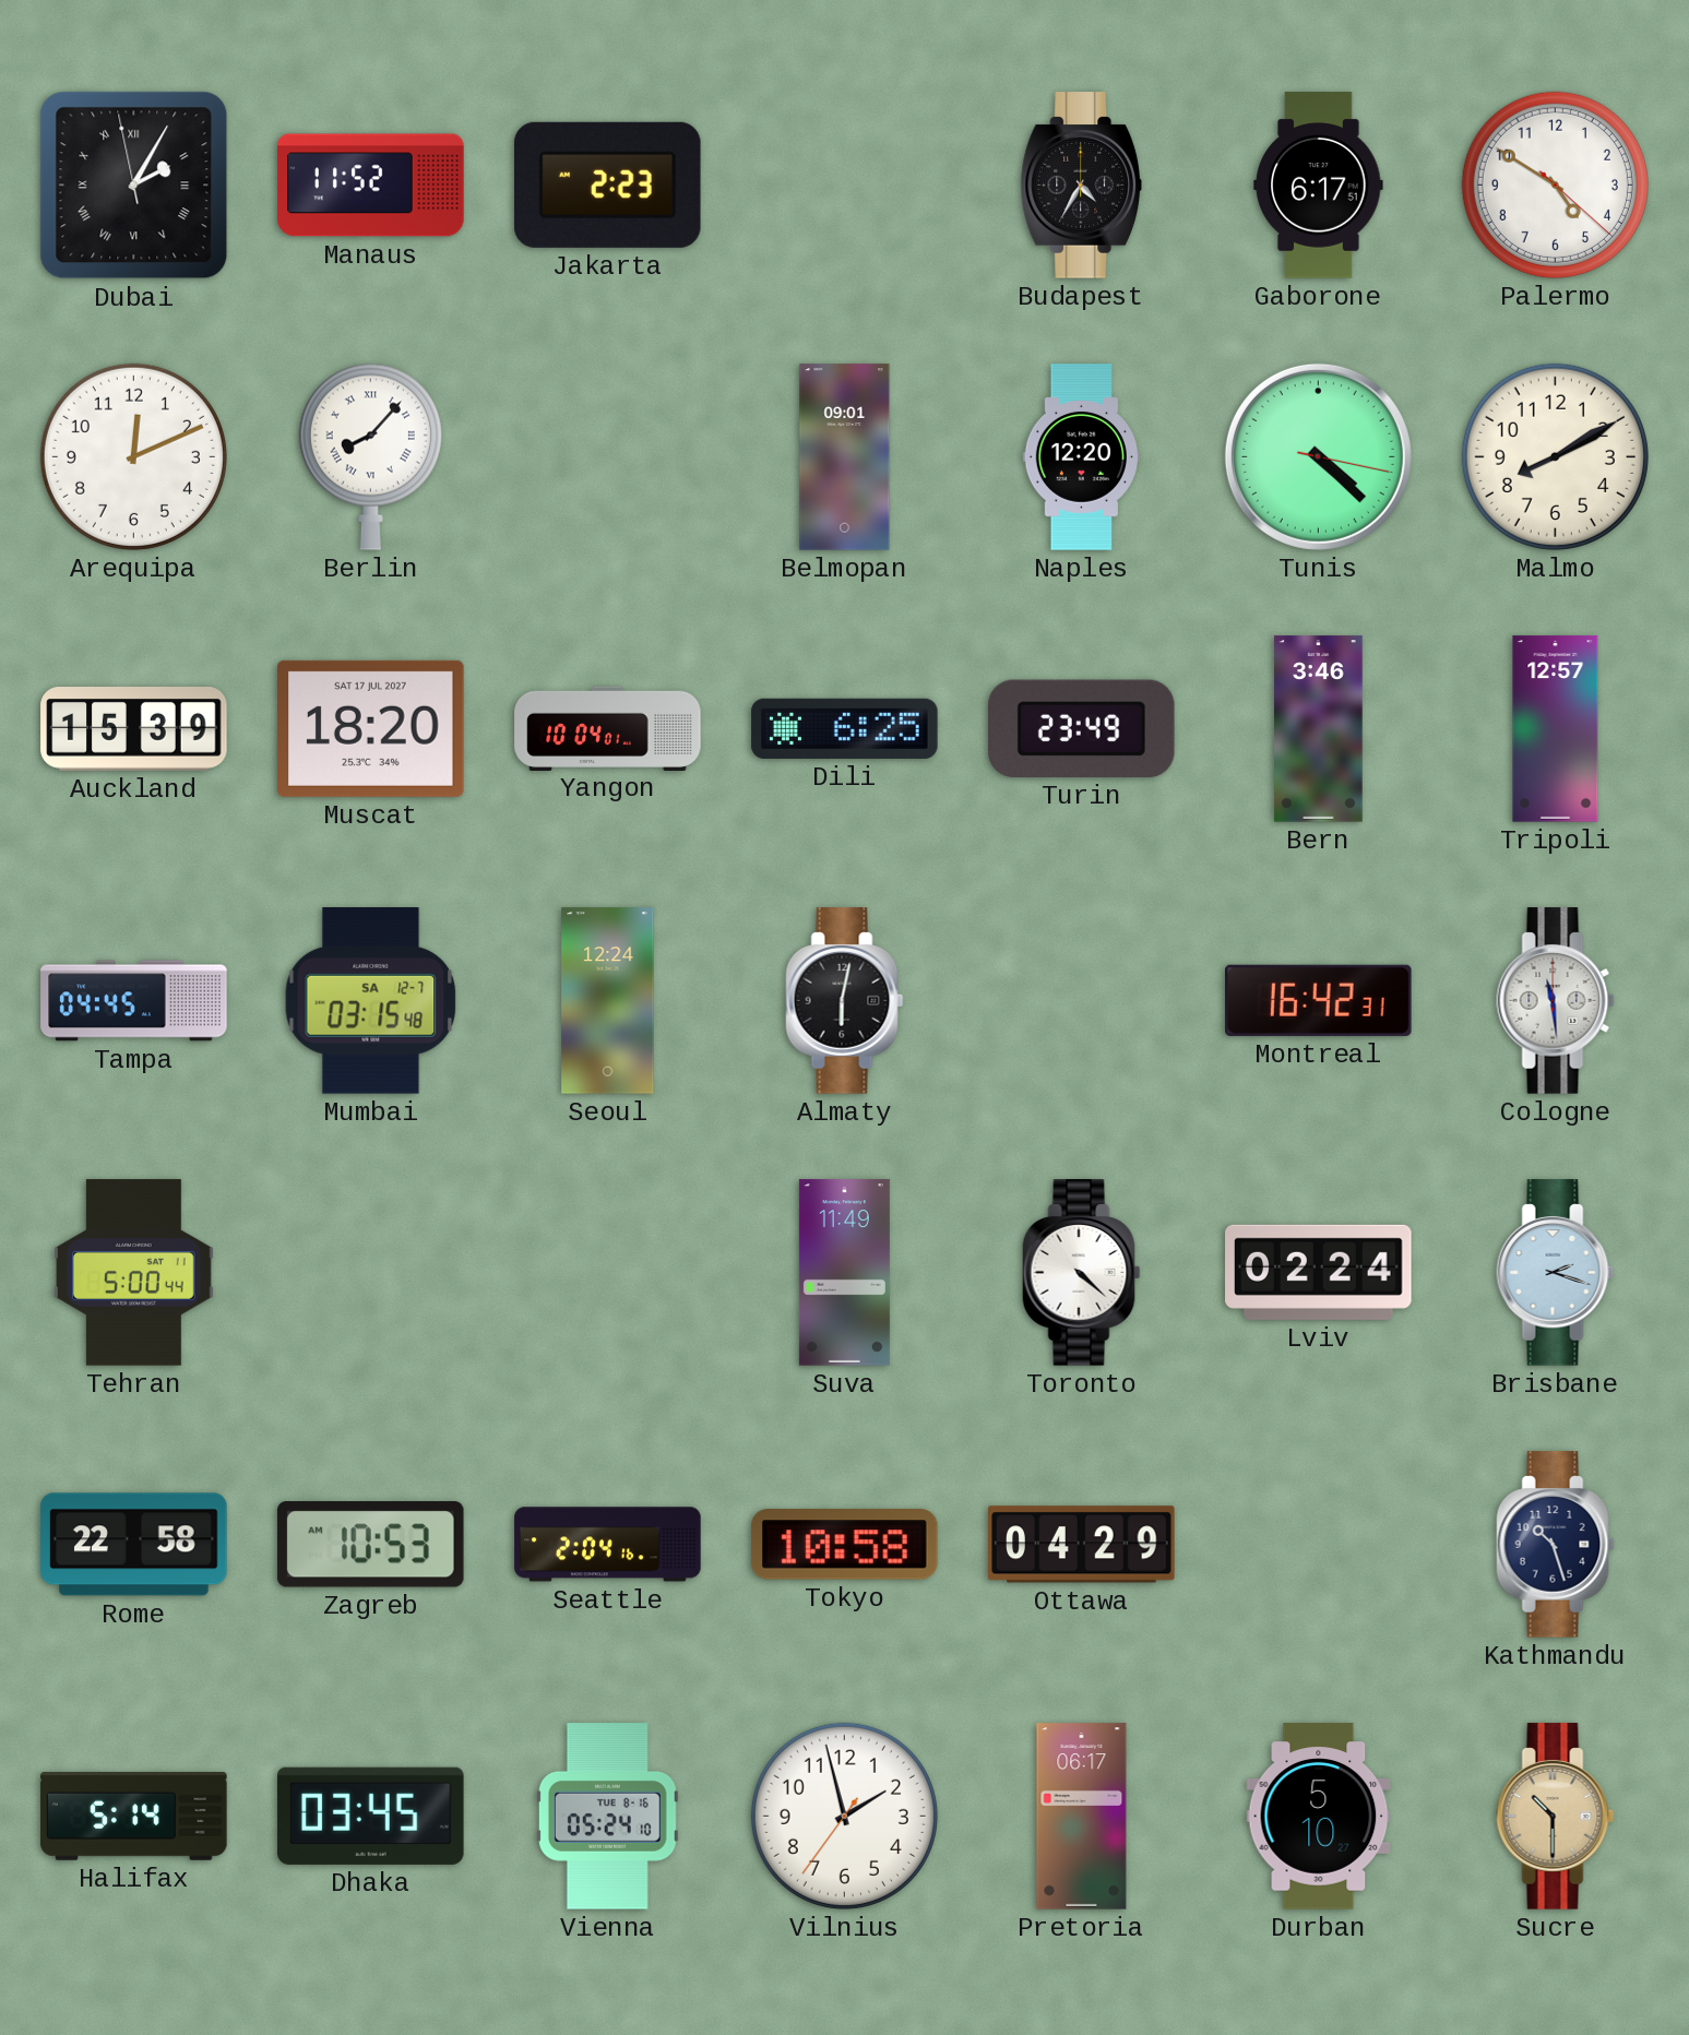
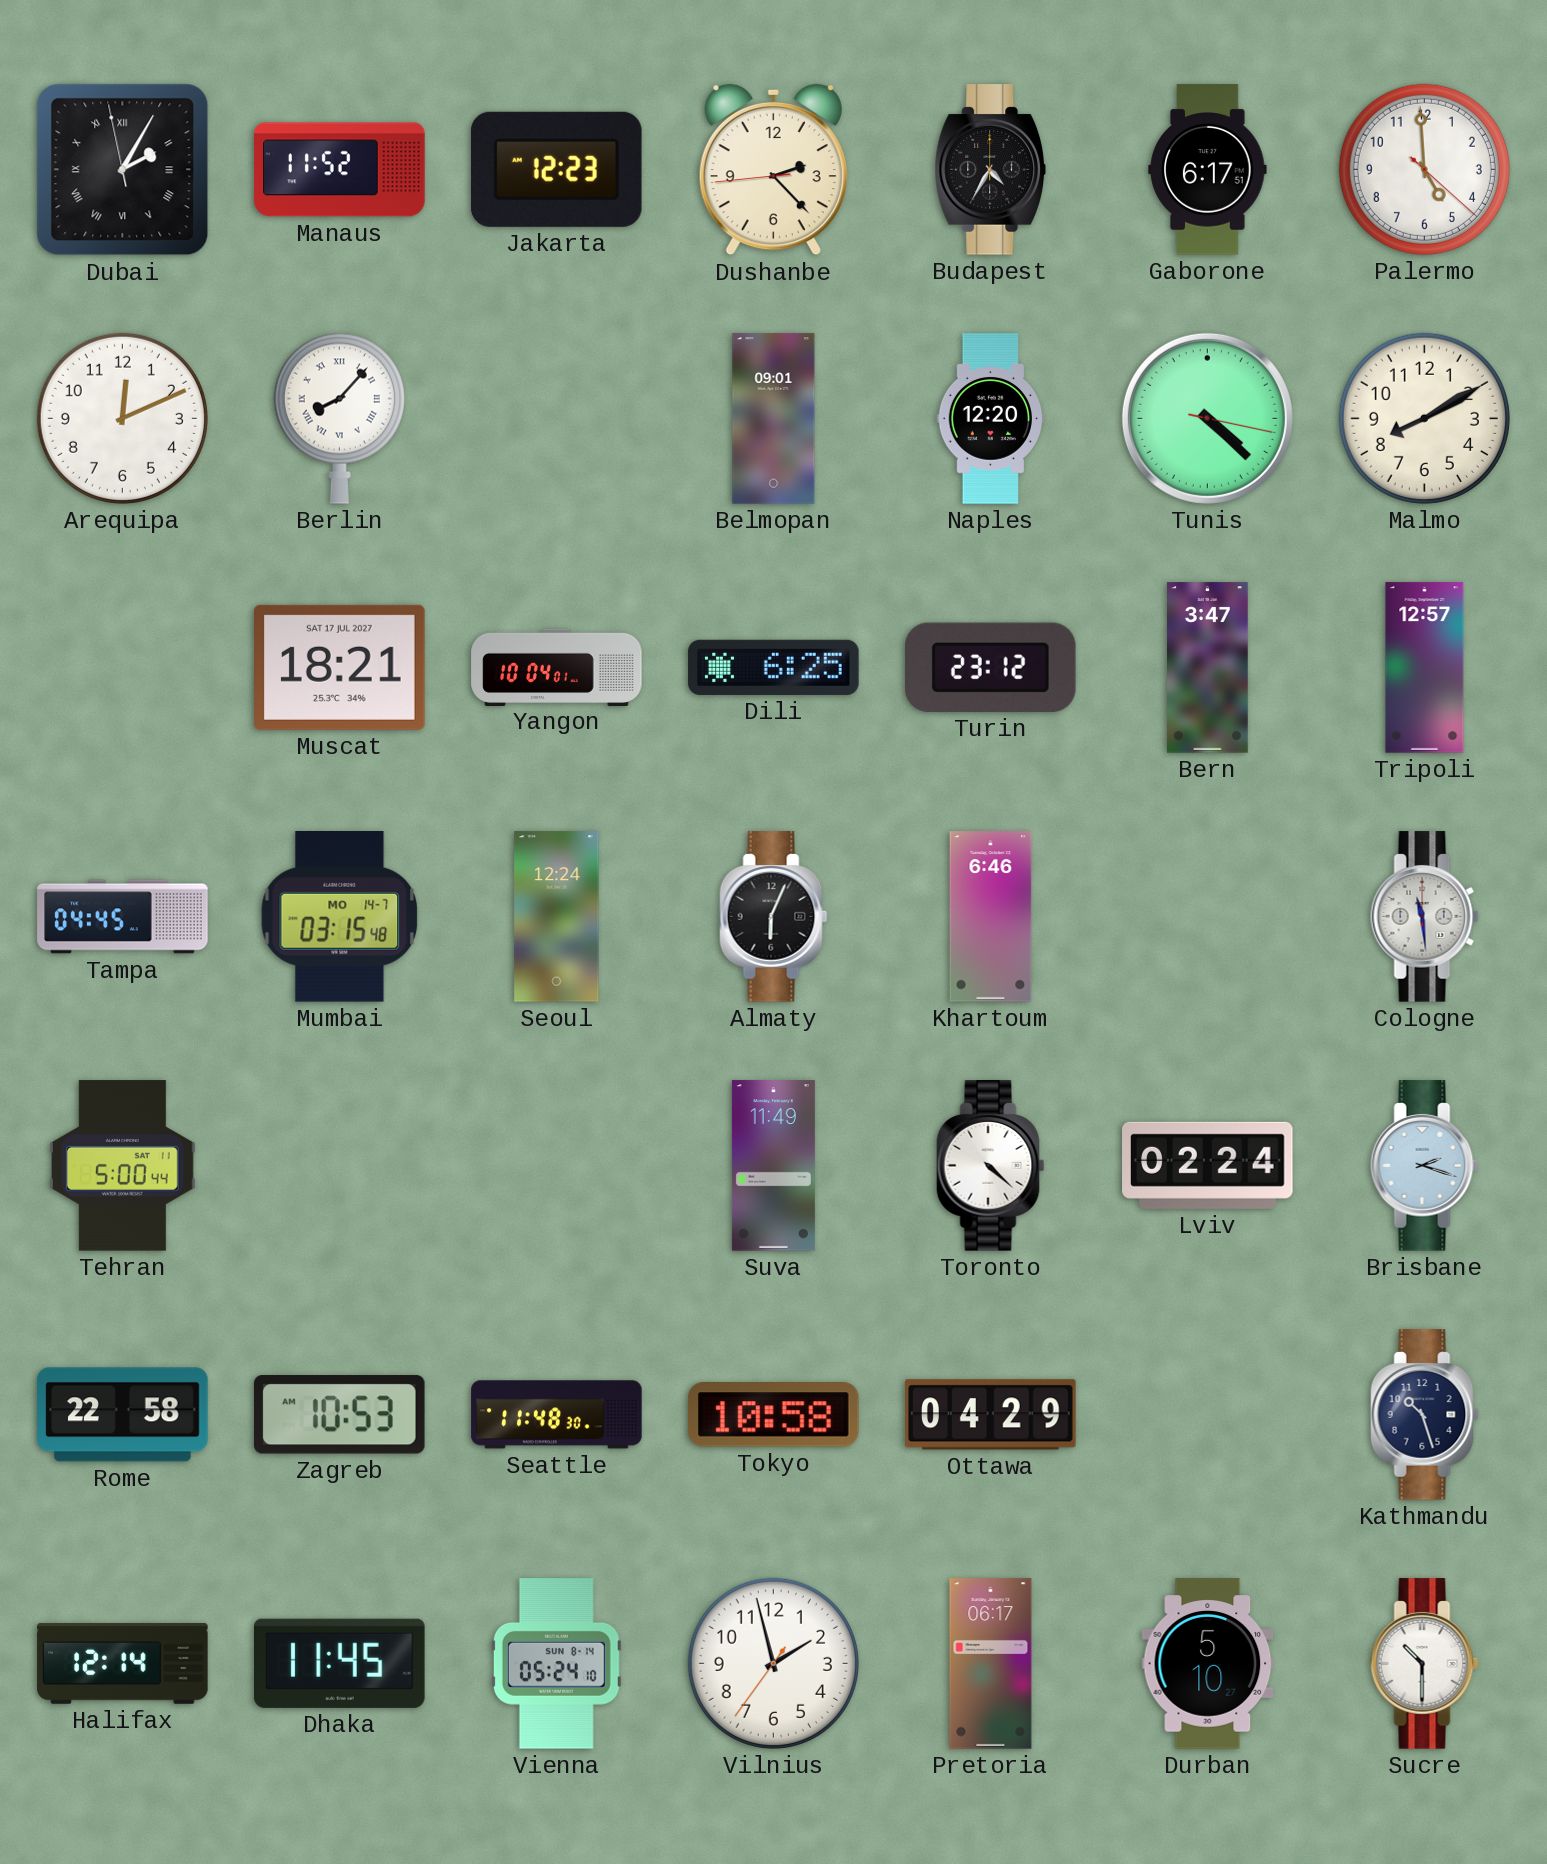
Jakarta: 2:23 -> 12:23 (556, 169)
Dushanbe: none -> 2:22 (773, 170)
Palermo: 4:50 -> 4:59 (1424, 169)
Auckland: 15:39 -> none (134, 729)
Muscat: 18:20 -> 18:21 (340, 667)
Turin: 23:49 -> 23:12 (990, 667)
Bern: 3:46 -> 3:47 (1208, 668)
Mumbai date: SA 12-7 -> MO 14-7 (340, 917)
Almaty: 6:02 -> 6:04 (774, 917)
Khartoum: none -> 6:46 (991, 917)
Montreal: 16:42 -> none (1319, 1000)
Seattle: 2:04 -> 11:48 (557, 1415)
Halifax: 5:14 -> 12:14 (123, 1663)
Dhaka: 03:45 -> 11:45 (340, 1663)
Vienna date: TUE 8-16 -> SUN 8-14 (556, 1664)
Sucre dial: champagne -> white (1425, 1664)
